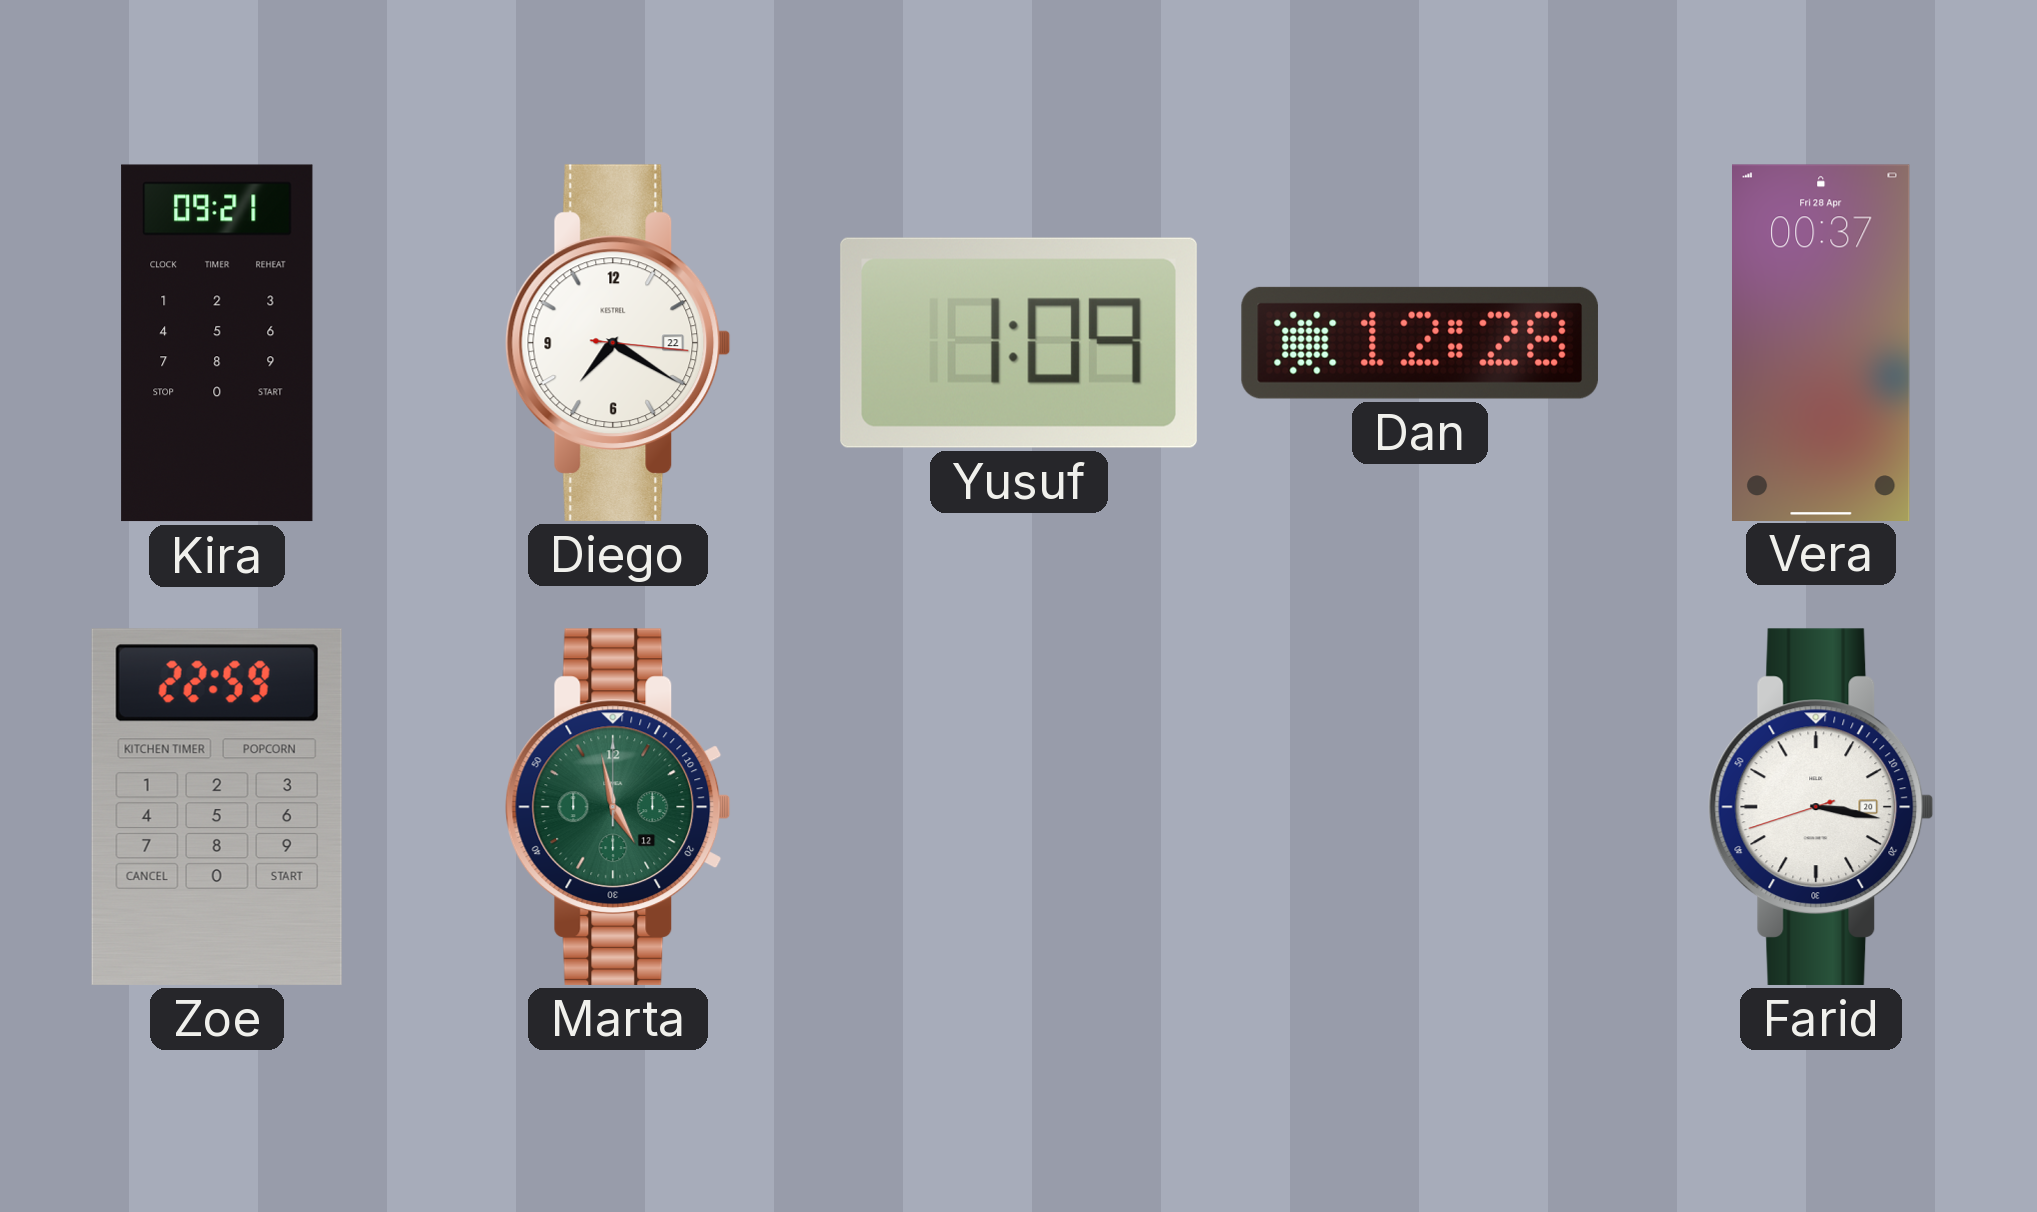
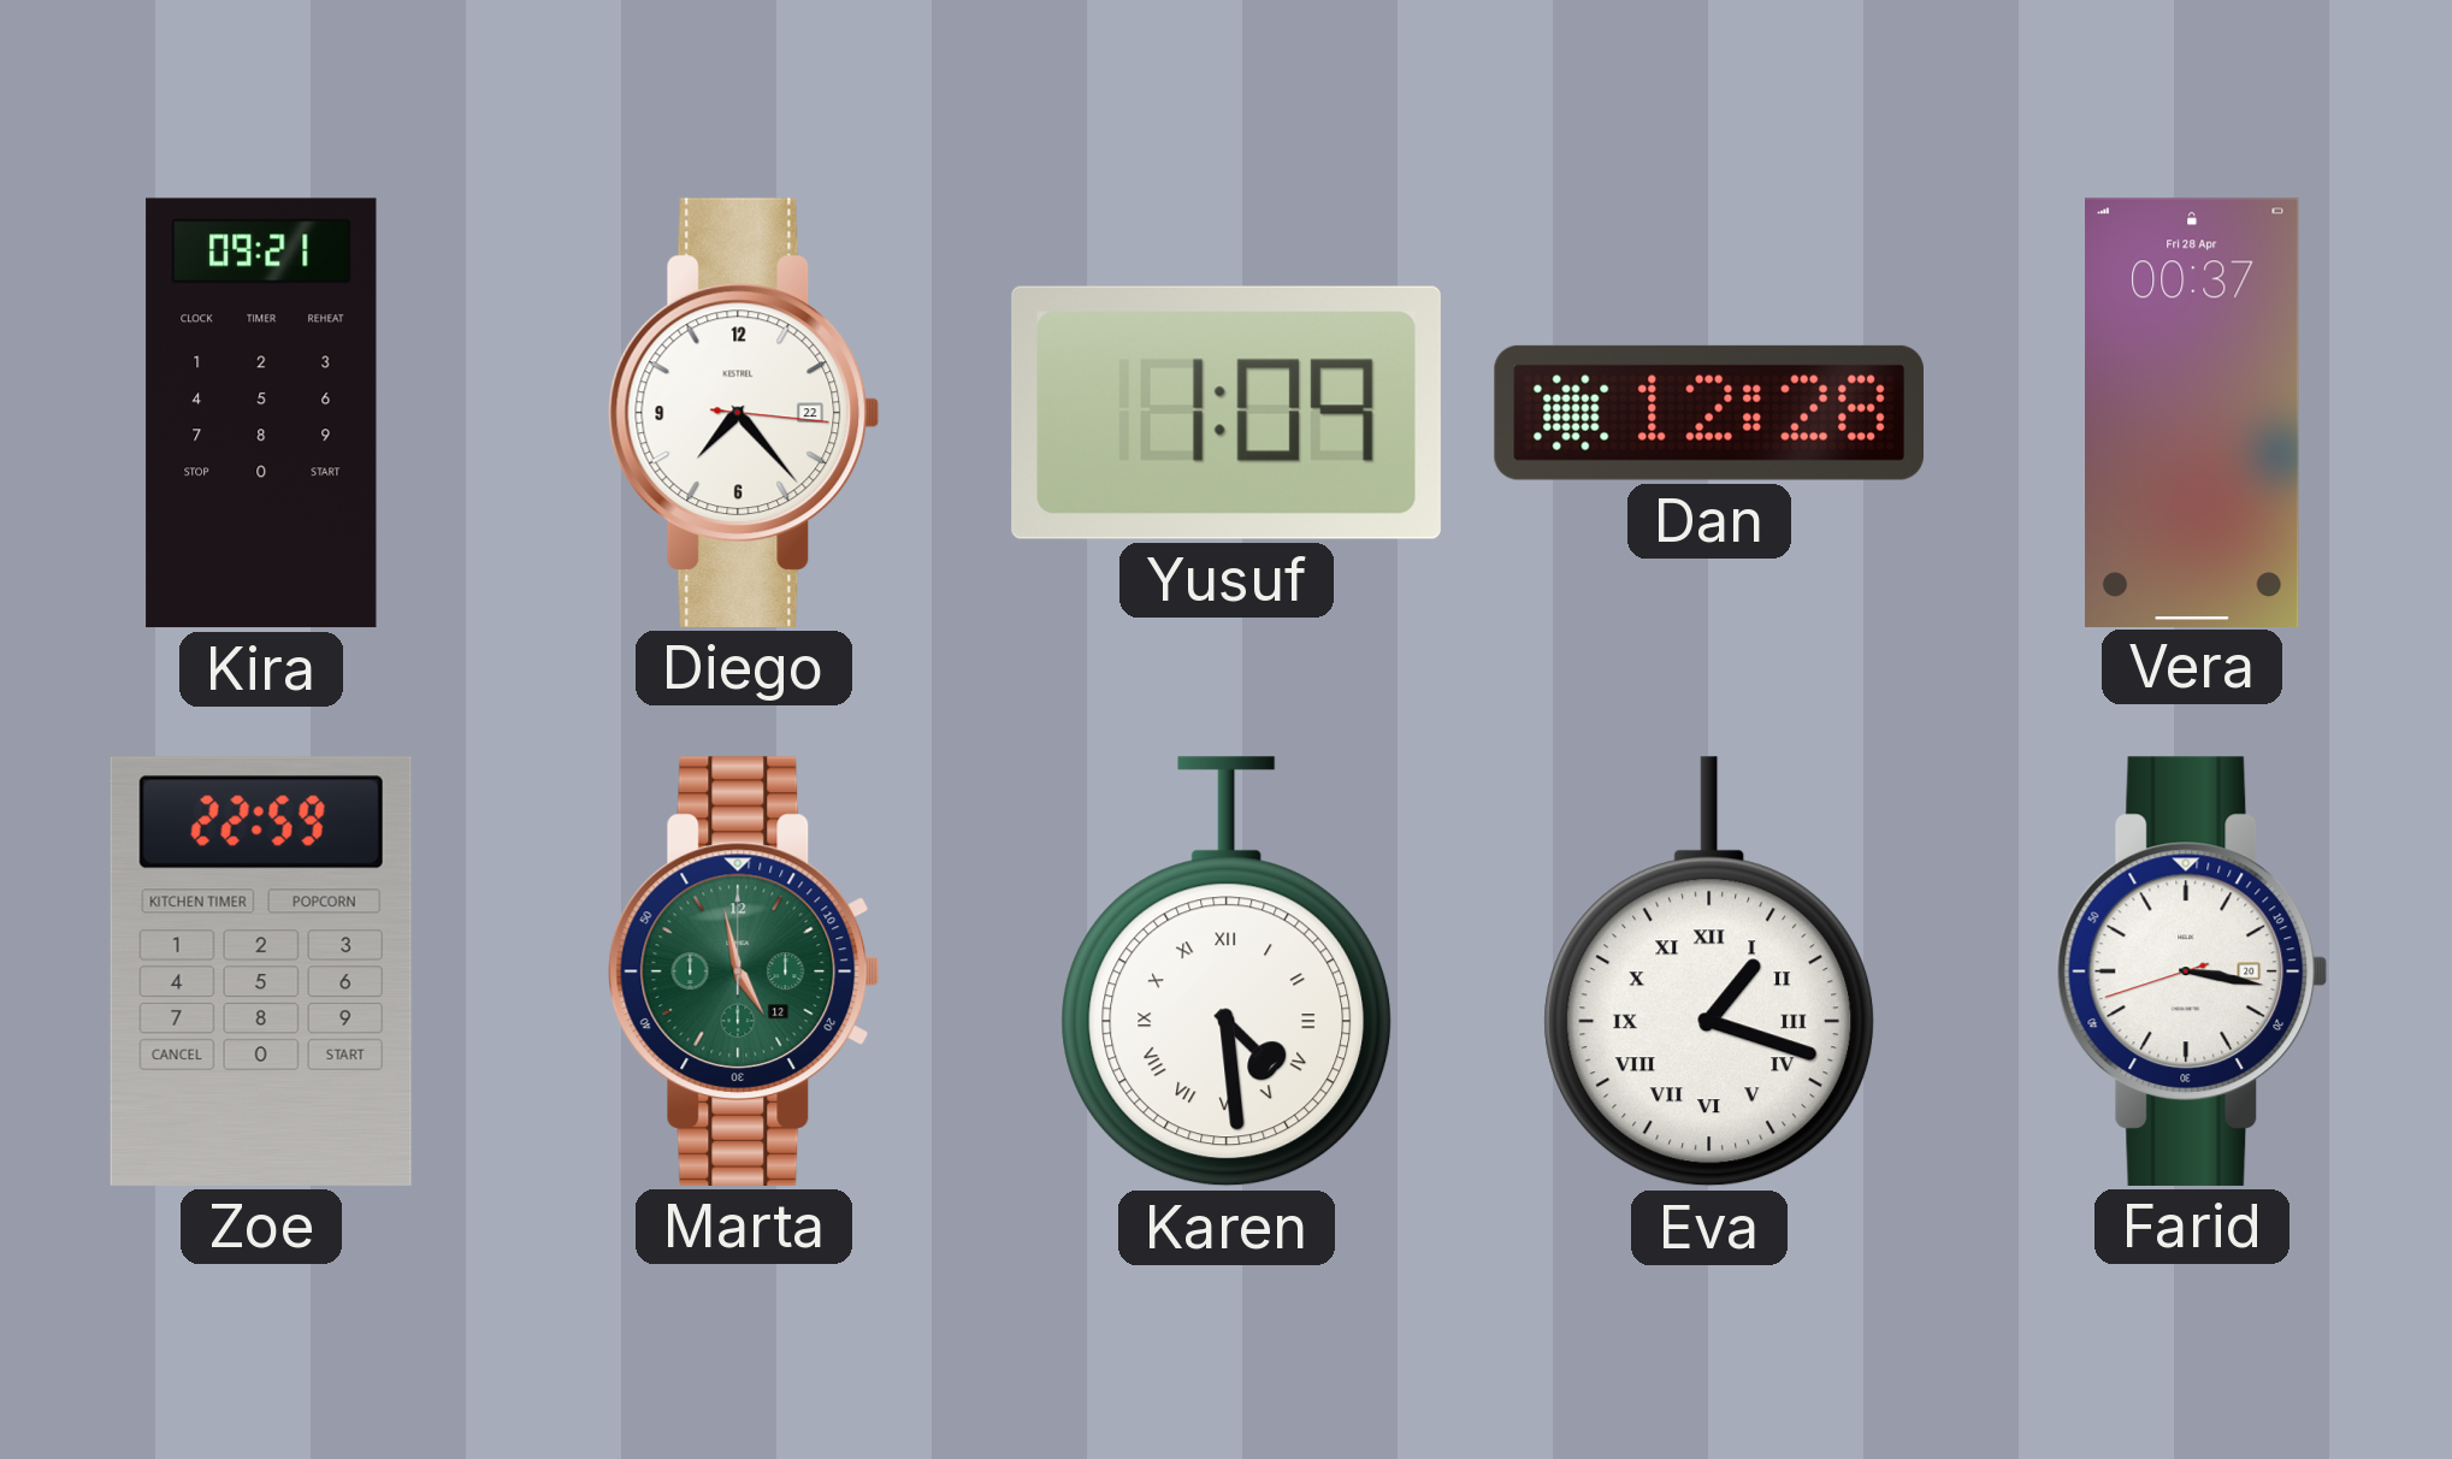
Diego: 7:20 -> 7:23 (744, 413)
Karen: none -> 4:29 (1227, 971)
Eva: none -> 1:18 (1709, 971)
